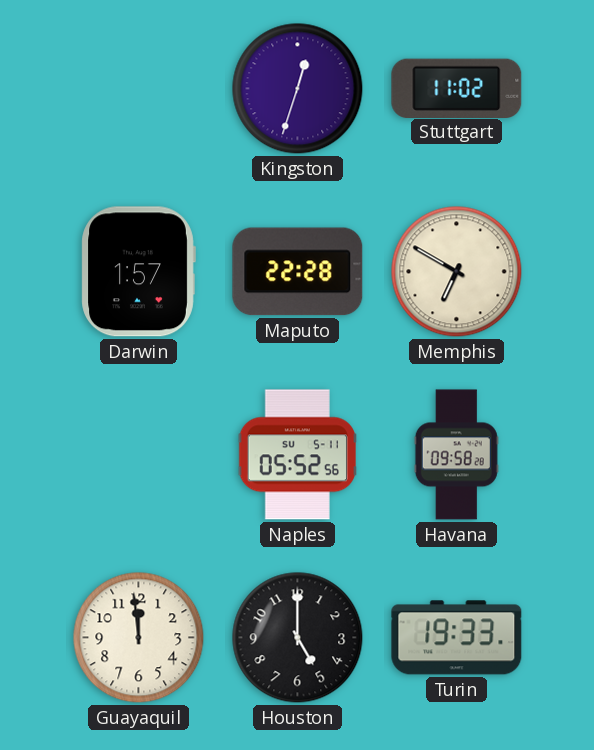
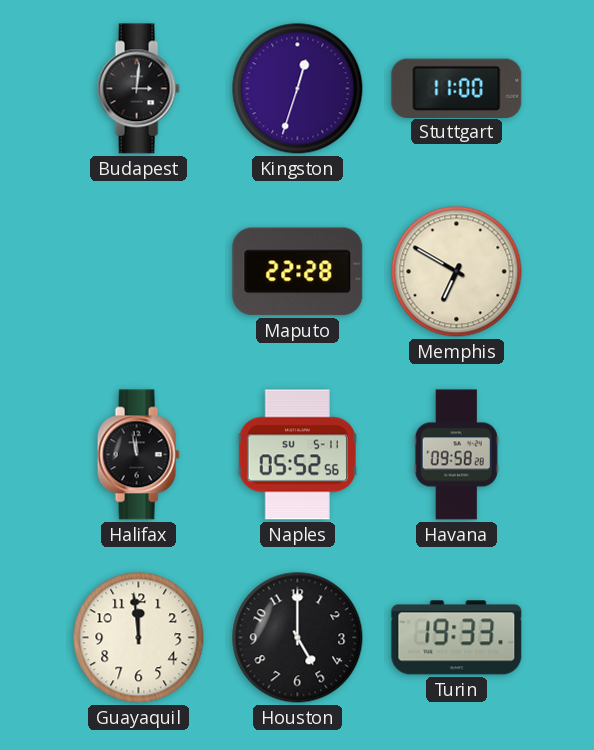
Budapest: none -> 3:01 (138, 89)
Stuttgart: 11:02 -> 11:00 (457, 88)
Darwin: 1:57 -> none (138, 272)
Halifax: none -> 11:58 (138, 455)
